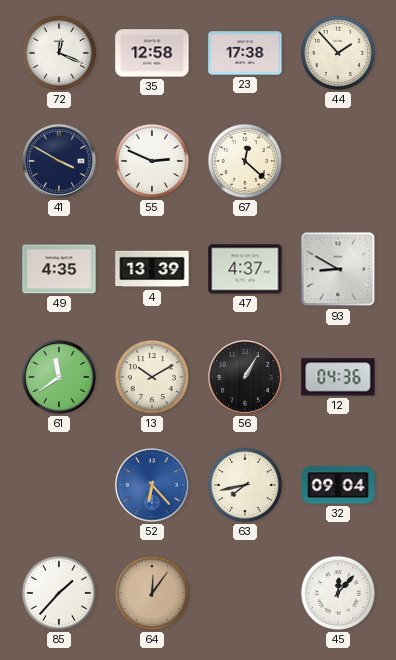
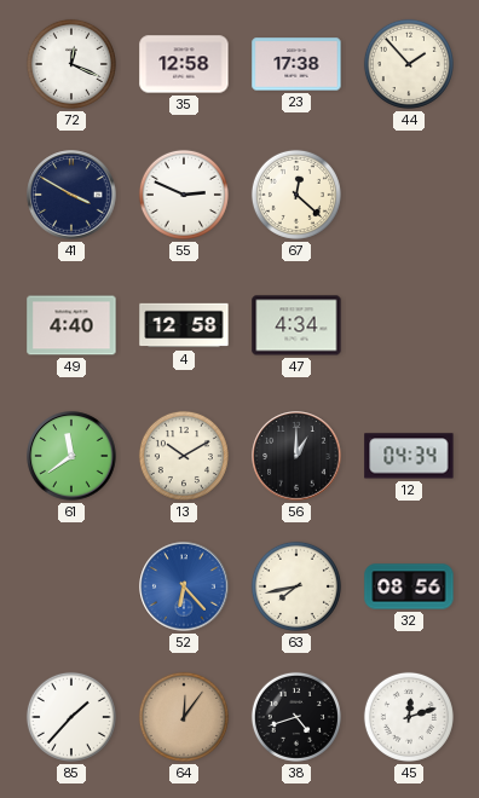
49: 4:35 -> 4:40 (71, 325)
4: 13:39 -> 12:58 (184, 325)
47: 4:37 -> 4:34 (296, 325)
93: 8:50 -> none (338, 269)
56: 1:05 -> 1:00 (296, 456)
12: 04:36 -> 04:34 (409, 456)
32: 09:04 -> 08:56 (409, 586)
38: none -> 4:42 (296, 717)
45: 12:07 -> 12:12 (409, 717)
